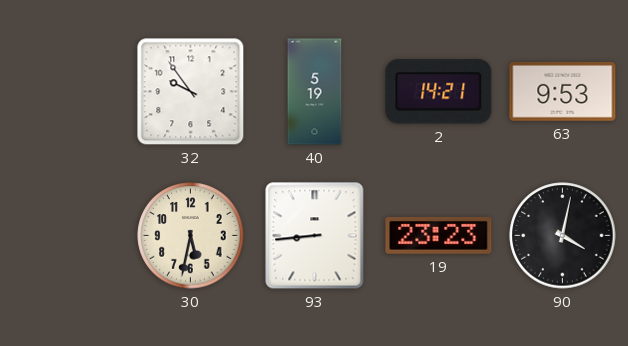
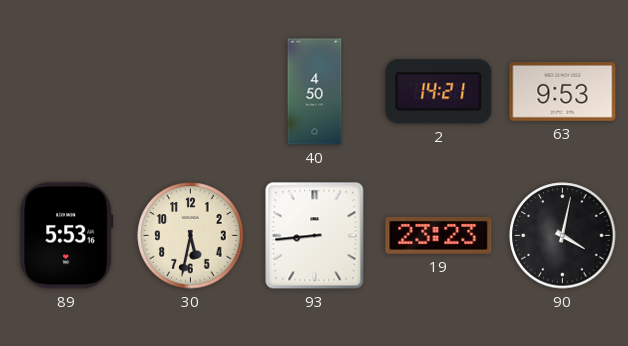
32: 9:54 -> none (191, 92)
40: 5:19 -> 4:50 (315, 92)
89: none -> 5:53 (67, 236)
